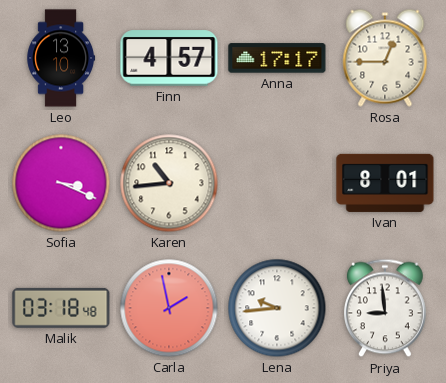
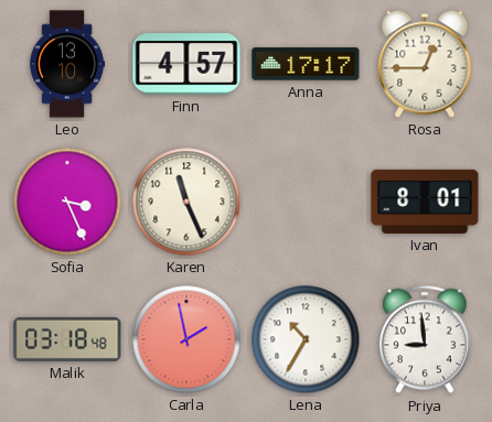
Sofia: 3:19 -> 3:26 (67, 202)
Karen: 10:44 -> 11:26 (186, 202)
Lena: 9:44 -> 10:35 (306, 339)
